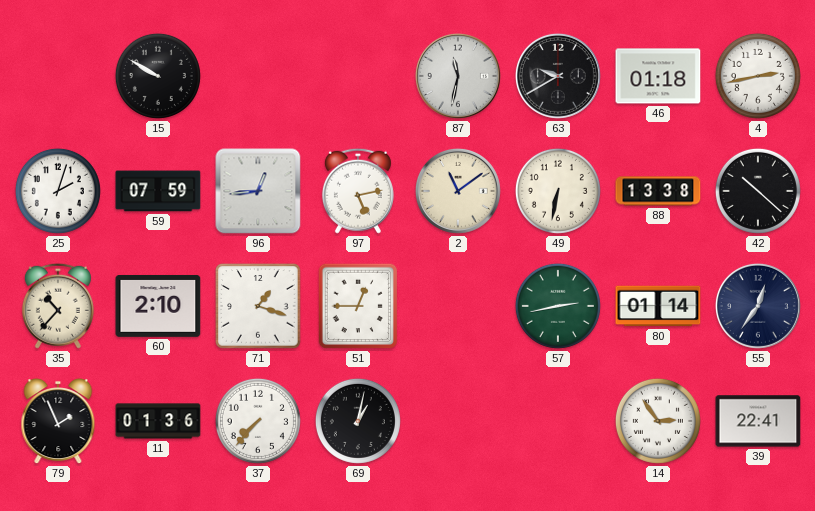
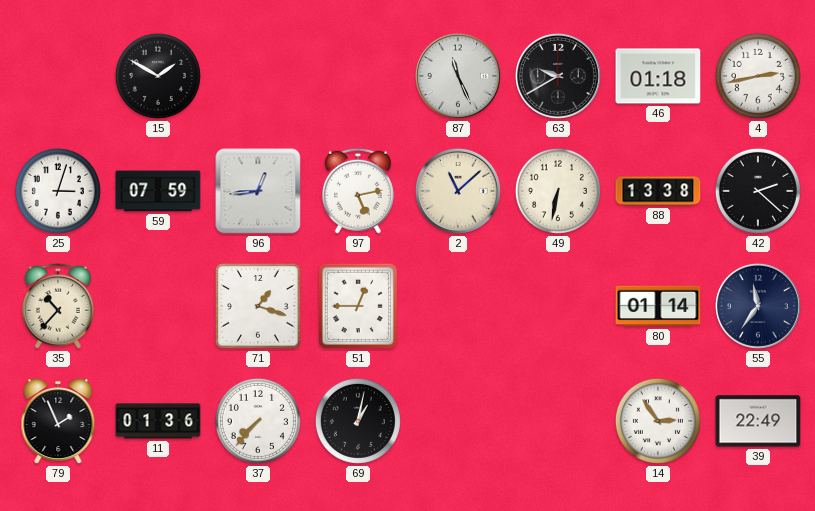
15: 9:50 -> 1:50 (158, 76)
87: 11:32 -> 11:26 (458, 76)
25: 2:03 -> 3:03 (58, 191)
2: 11:09 -> 11:08 (458, 191)
42: 10:22 -> 2:22 (758, 191)
60: 2:10 -> none (158, 306)
57: 2:43 -> none (558, 306)
55: 12:36 -> 11:36 (758, 306)
39: 22:41 -> 22:49 (758, 421)
